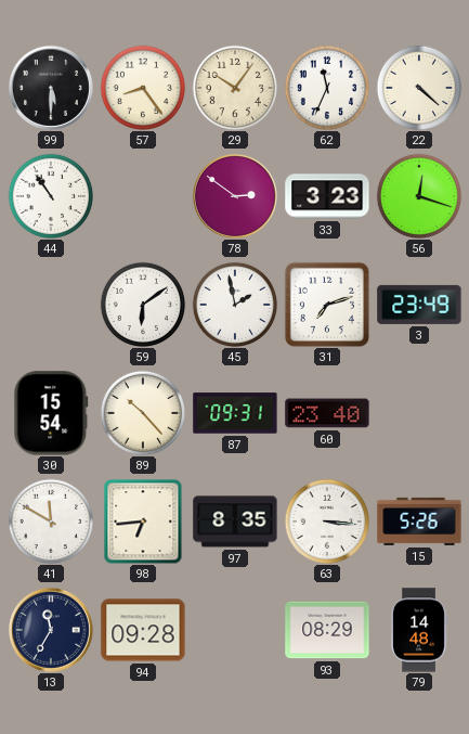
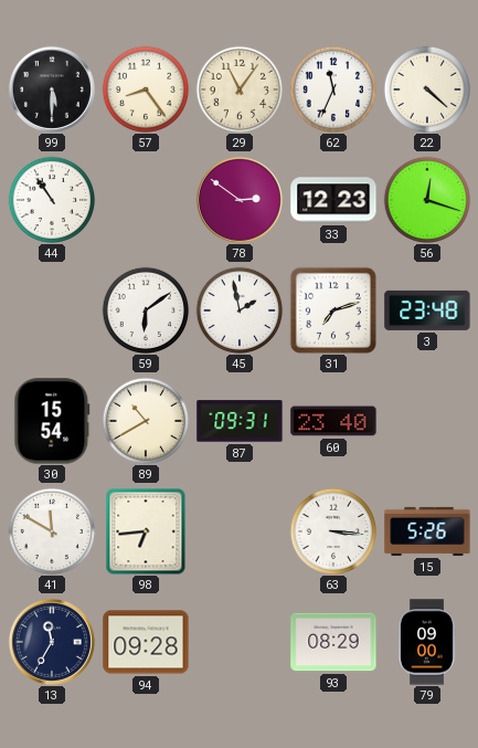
29: 10:06 -> 11:06 (240, 89)
33: 3:23 -> 12:23 (333, 200)
3: 23:49 -> 23:48 (427, 310)
89: 10:23 -> 10:40 (146, 421)
97: 8:35 -> none (235, 521)
79: 14:48 -> 09:00 (427, 642)
